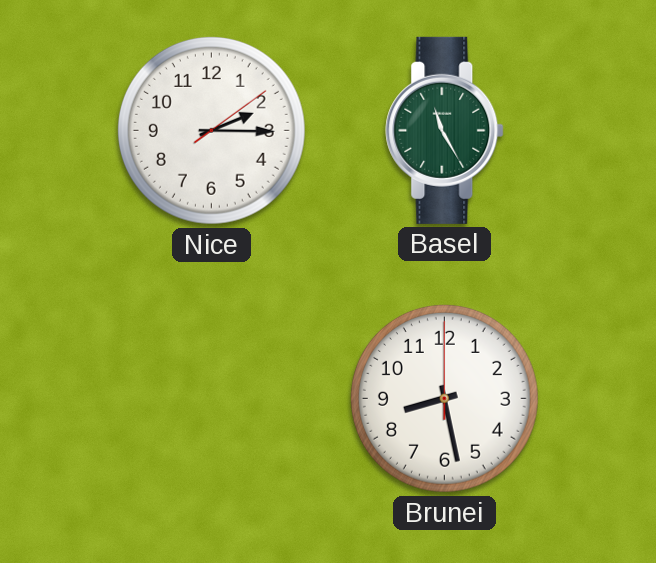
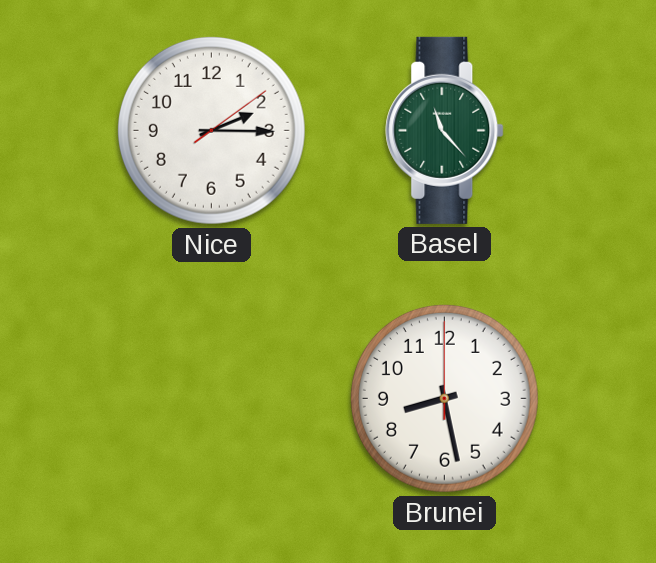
Basel: 11:25 -> 11:23 (445, 130)
